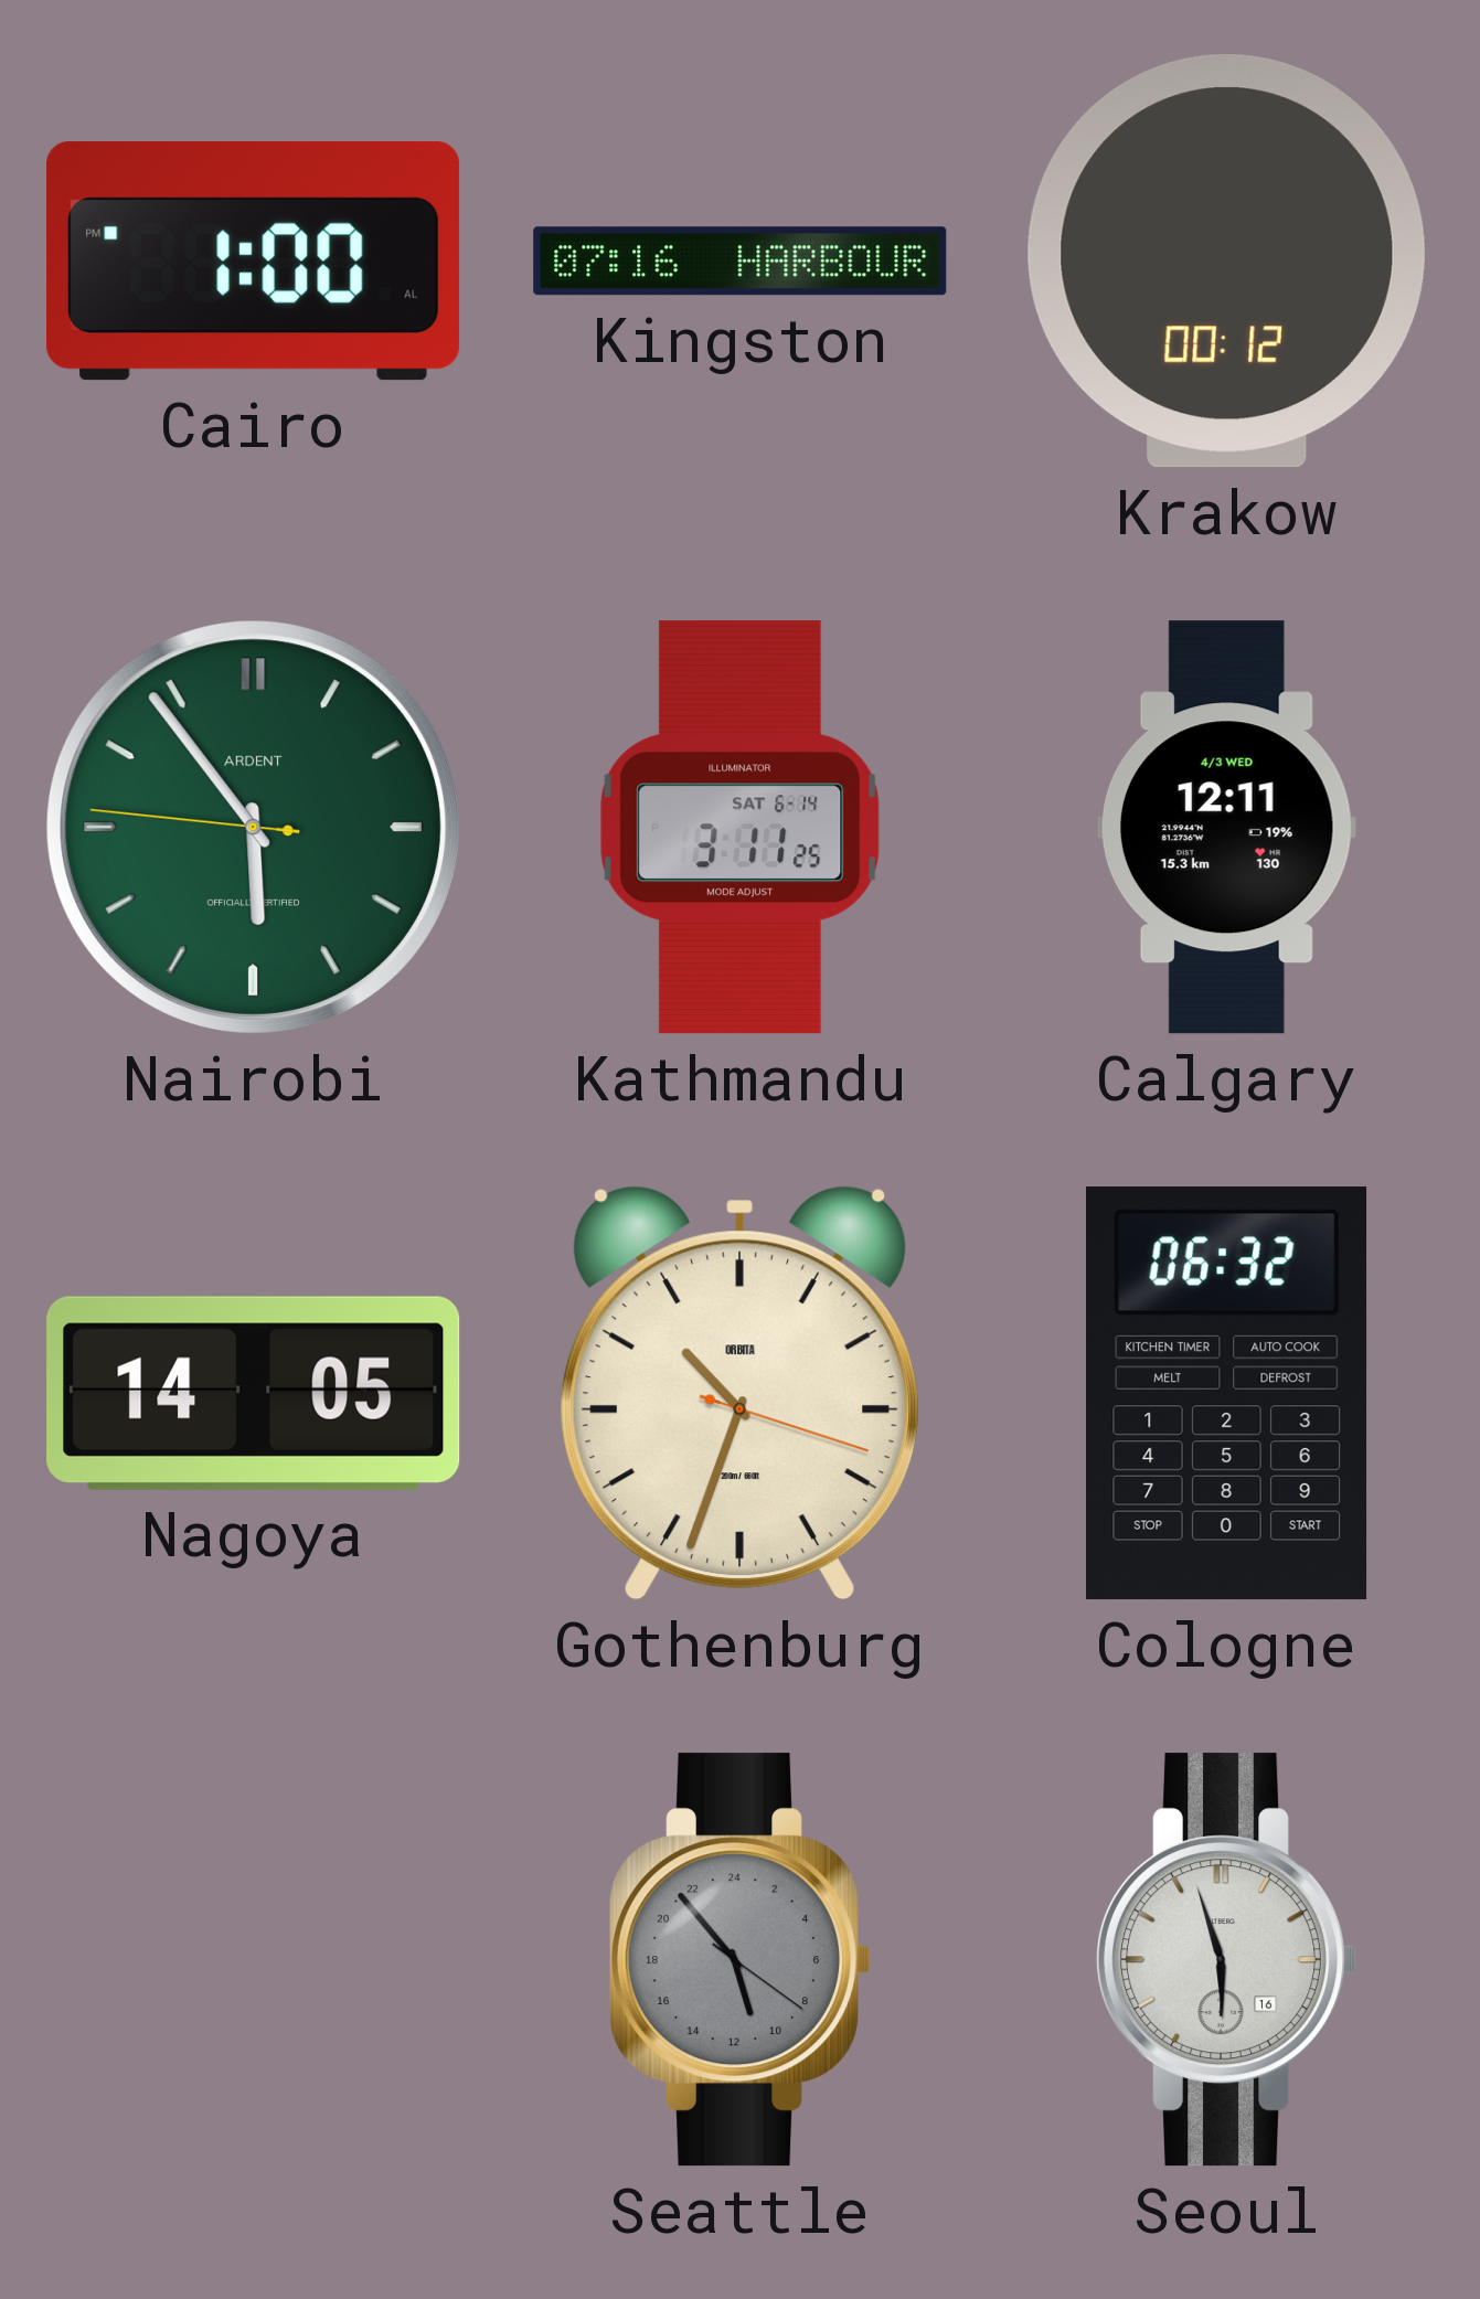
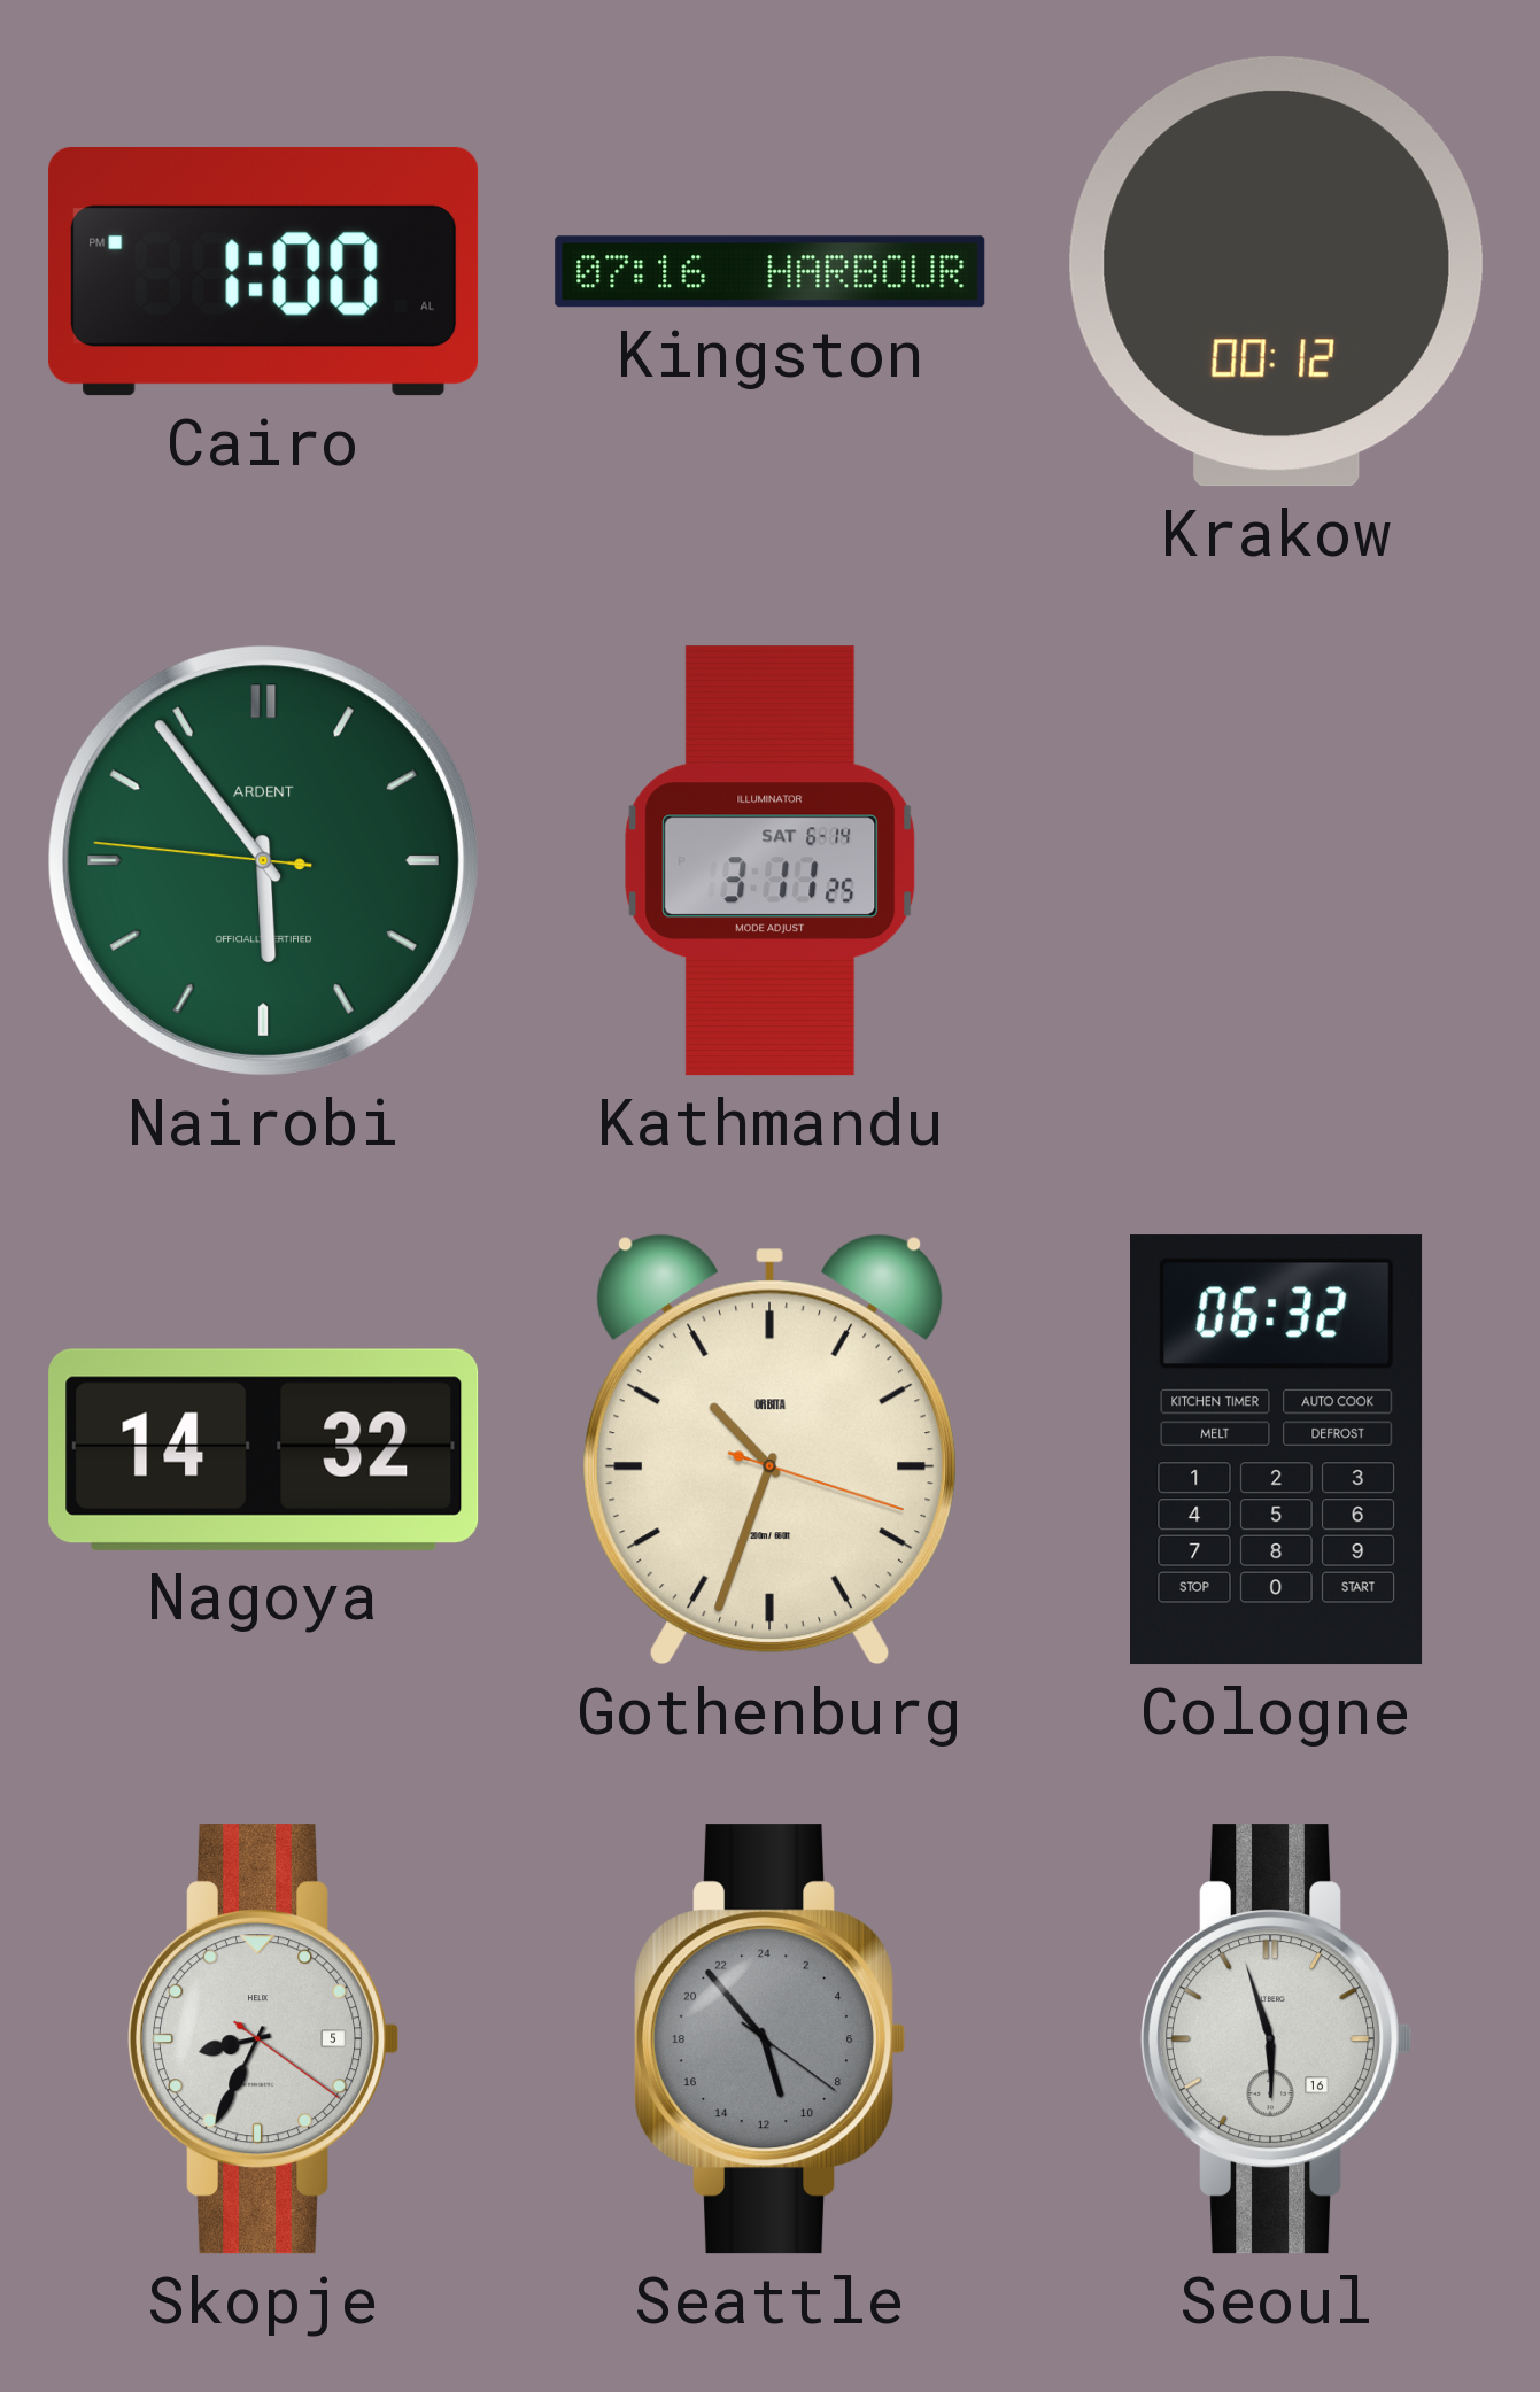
Calgary: 12:11 -> none (1226, 828)
Nagoya: 14:05 -> 14:32 (264, 1449)
Skopje: none -> 8:34 (264, 2039)
